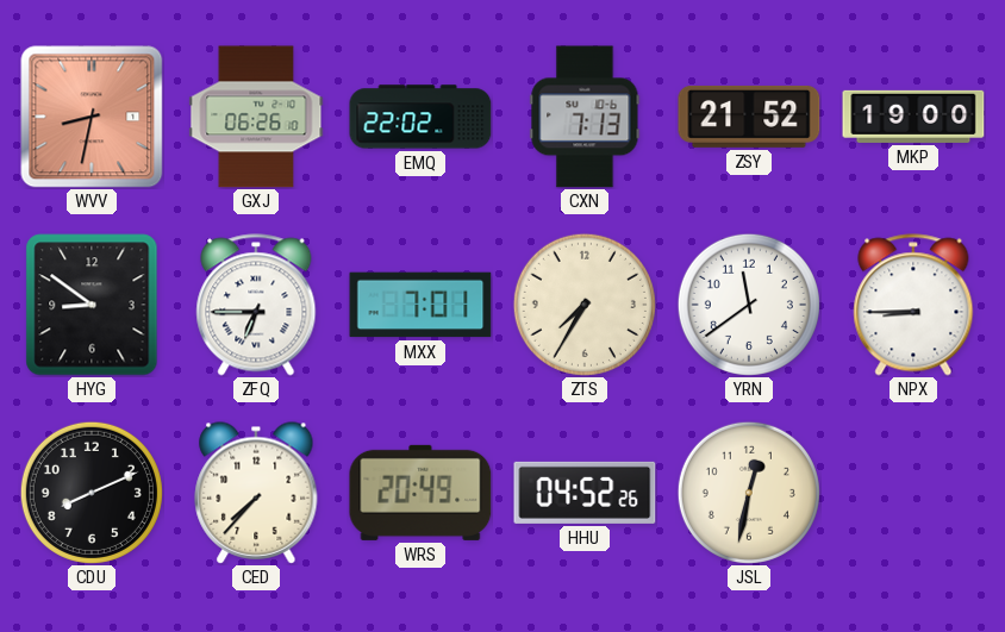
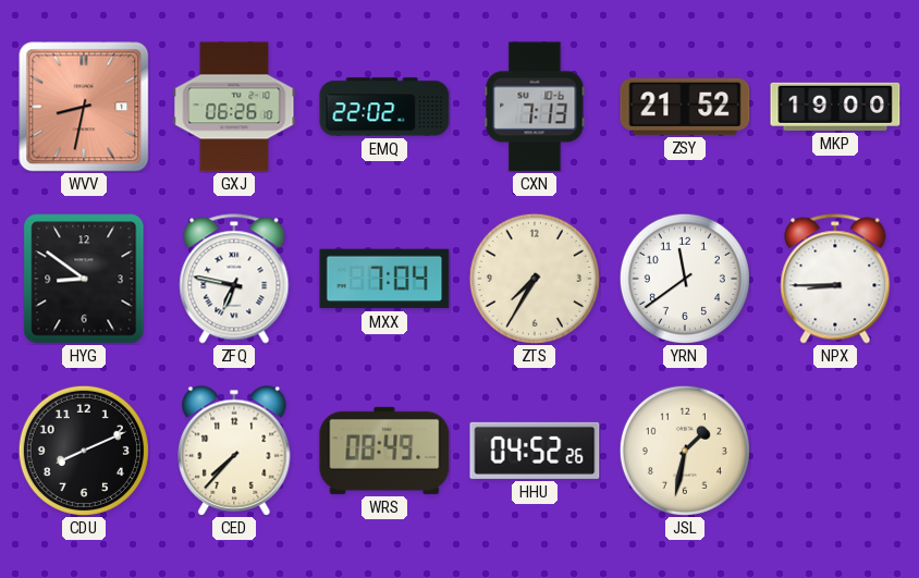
ZFQ: 6:45 -> 6:47 (234, 279)
MXX: 7:01 -> 7:04 (384, 279)
WRS: 20:49 -> 08:49 (384, 451)
JSL: 12:32 -> 1:32 (685, 451)
